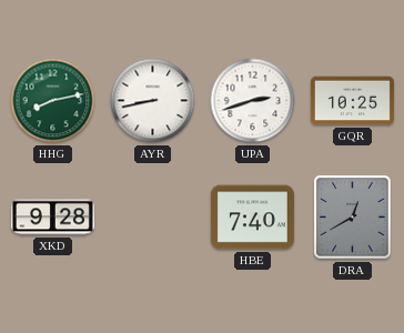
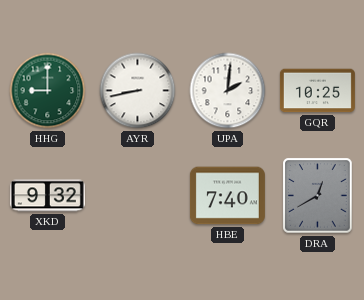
HHG: 8:13 -> 9:00 (48, 91)
UPA: 2:42 -> 2:01 (228, 91)
XKD: 9:28 -> 9:32 (47, 196)
